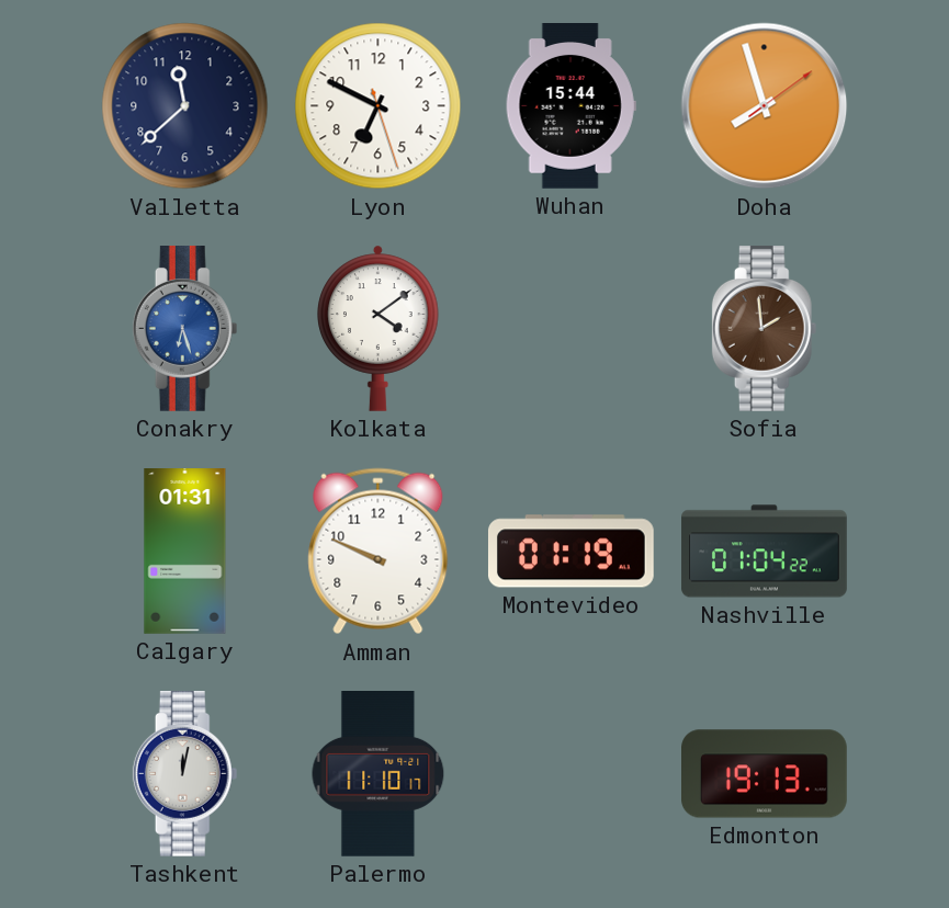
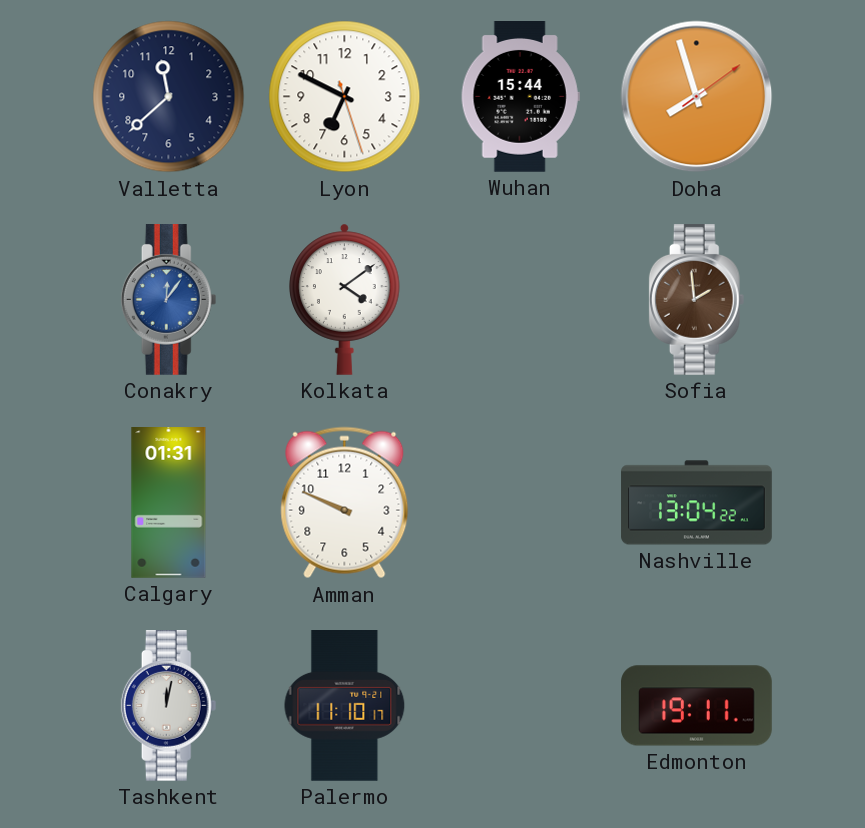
Conakry: 6:27 -> 12:06 (169, 300)
Montevideo: 01:19 -> none (570, 552)
Nashville: 01:04 -> 13:04 (697, 503)
Edmonton: 19:13 -> 19:11 (697, 706)
